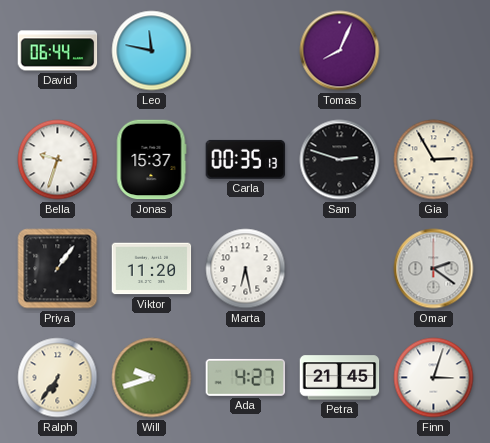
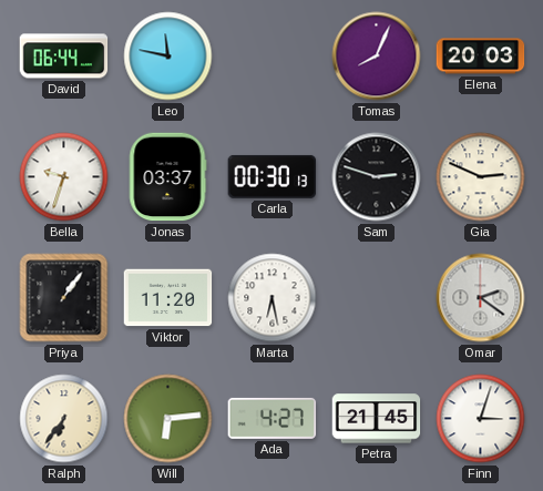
Elena: none -> 20:03 (481, 57)
Jonas: 15:37 -> 03:37 (167, 177)
Carla: 00:35 -> 00:30 (273, 176)
Gia: 2:55 -> 2:49 (481, 177)
Will: 9:42 -> 6:14 (168, 419)
